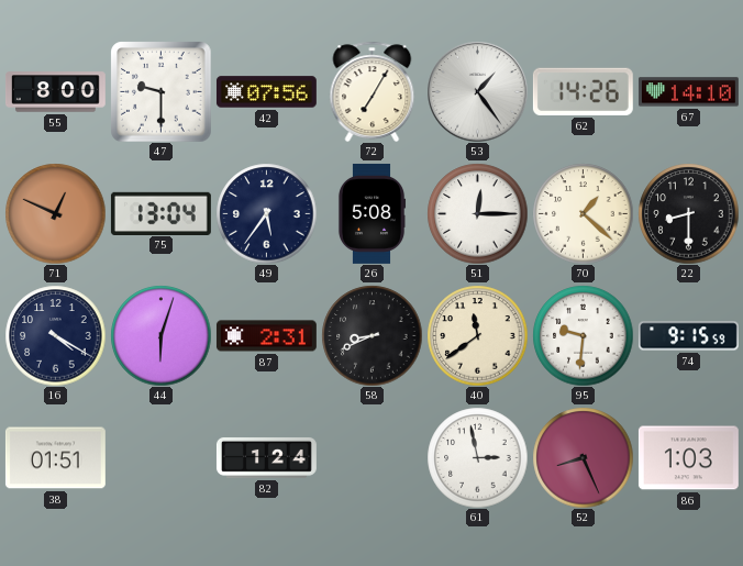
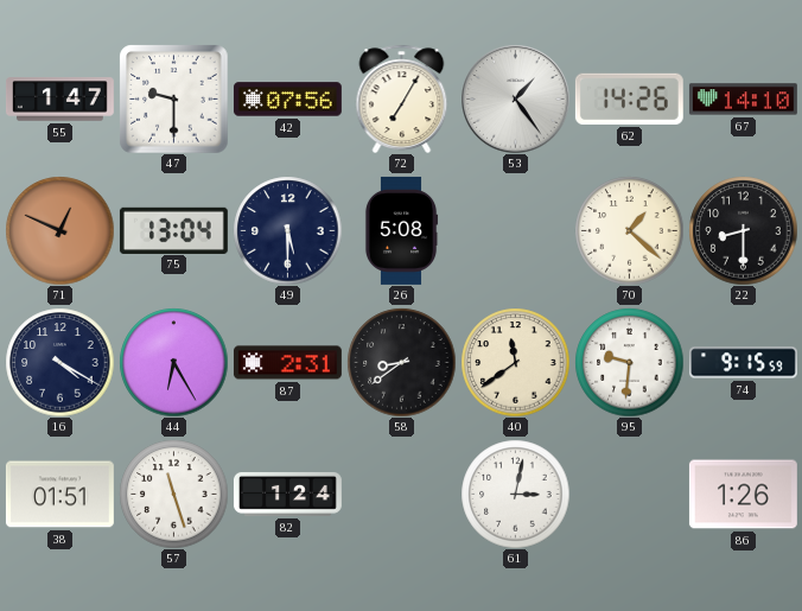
55: 8:00 -> 1:47 (59, 100)
49: 5:36 -> 5:30 (287, 230)
51: 12:15 -> none (477, 213)
44: 6:03 -> 6:25 (173, 362)
58: 8:41 -> 8:39 (401, 362)
57: none -> 11:27 (173, 494)
61: 2:58 -> 3:02 (515, 494)
52: 8:26 -> none (583, 457)
86: 1:03 -> 1:26 (743, 495)
